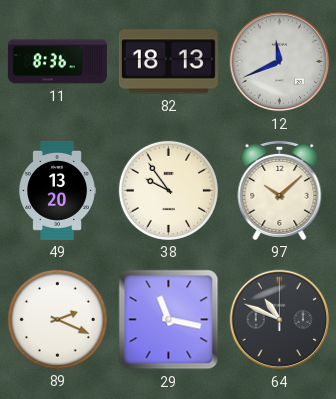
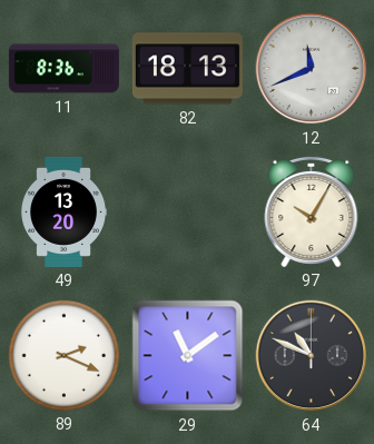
38: 9:54 -> none (168, 190)
97: 10:08 -> 10:05 (312, 211)
29: 11:17 -> 11:09 (188, 356)
